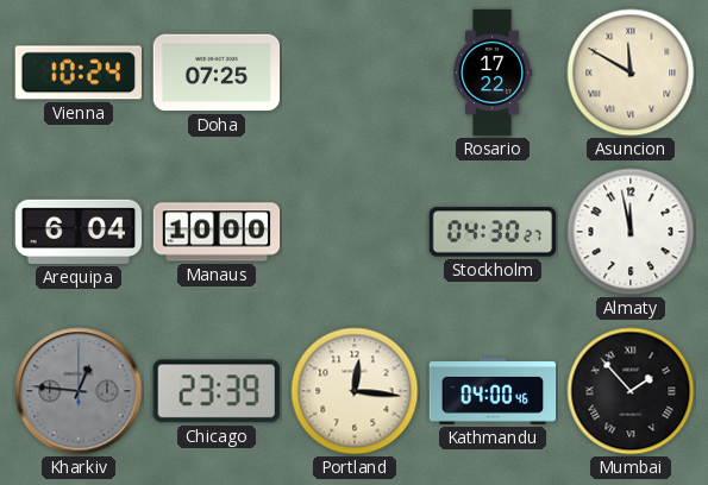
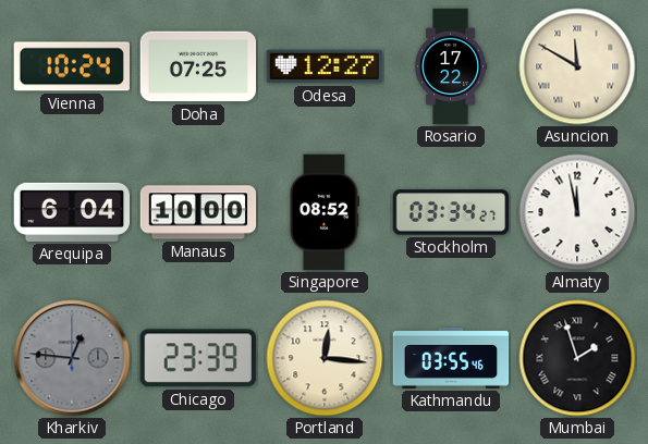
Odesa: none -> 12:27 (325, 66)
Singapore: none -> 08:52 (325, 212)
Stockholm: 04:30 -> 03:34 (451, 212)
Kathmandu: 04:00 -> 03:55 (451, 358)
Mumbai: 1:53 -> 1:57 (577, 358)
